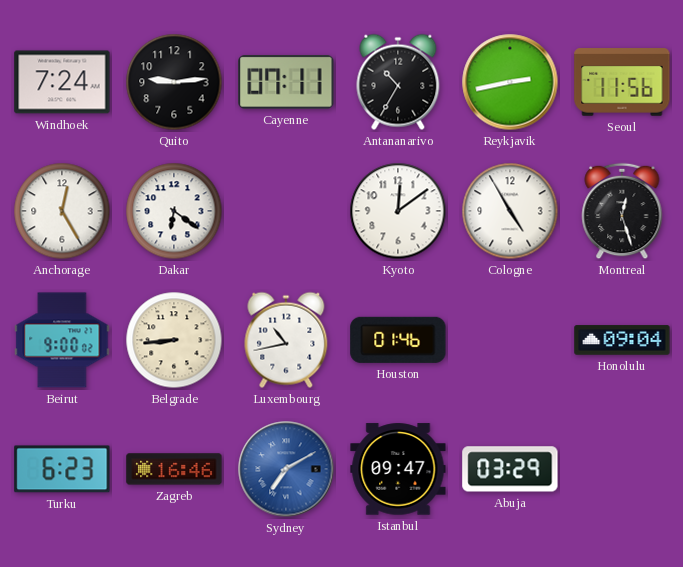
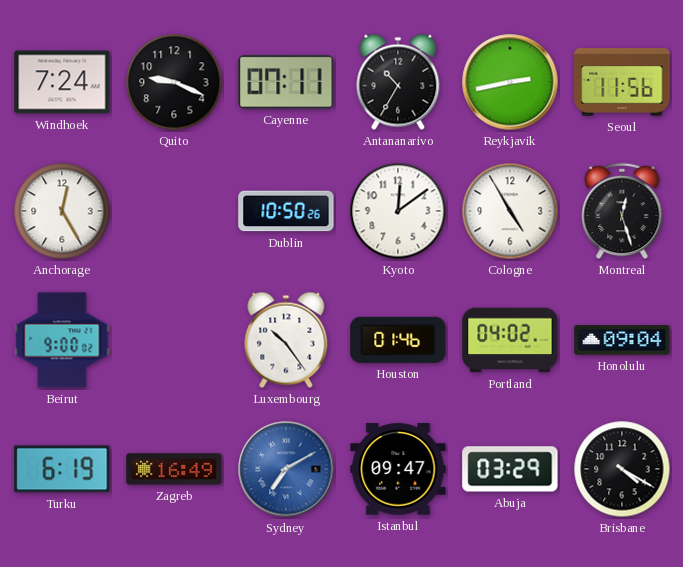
Quito: 9:14 -> 9:19 (174, 82)
Dakar: 6:21 -> none (174, 211)
Dublin: none -> 10:50 (286, 211)
Belgrade: 8:44 -> none (174, 340)
Luxembourg: 10:43 -> 10:24 (286, 340)
Portland: none -> 04:02 (510, 340)
Turku: 6:23 -> 6:19 (62, 469)
Zagreb: 16:46 -> 16:49 (174, 469)
Brisbane: none -> 4:20 (622, 469)
